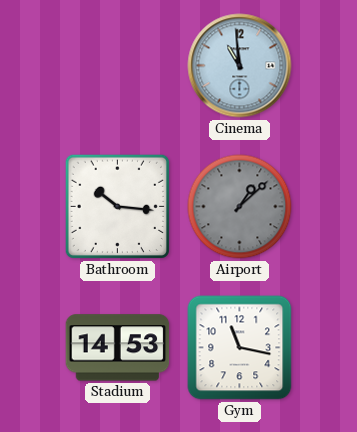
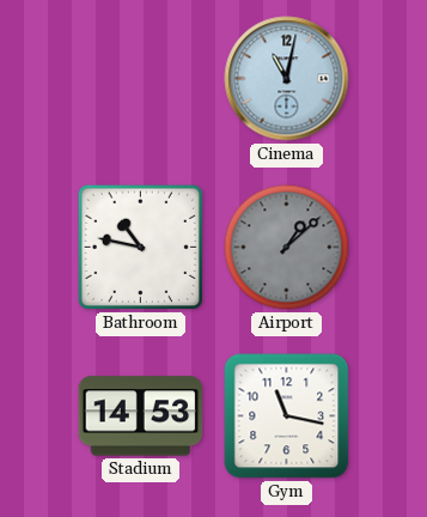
Cinema: 10:59 -> 11:02 (287, 79)
Bathroom: 10:16 -> 10:47 (140, 247)
